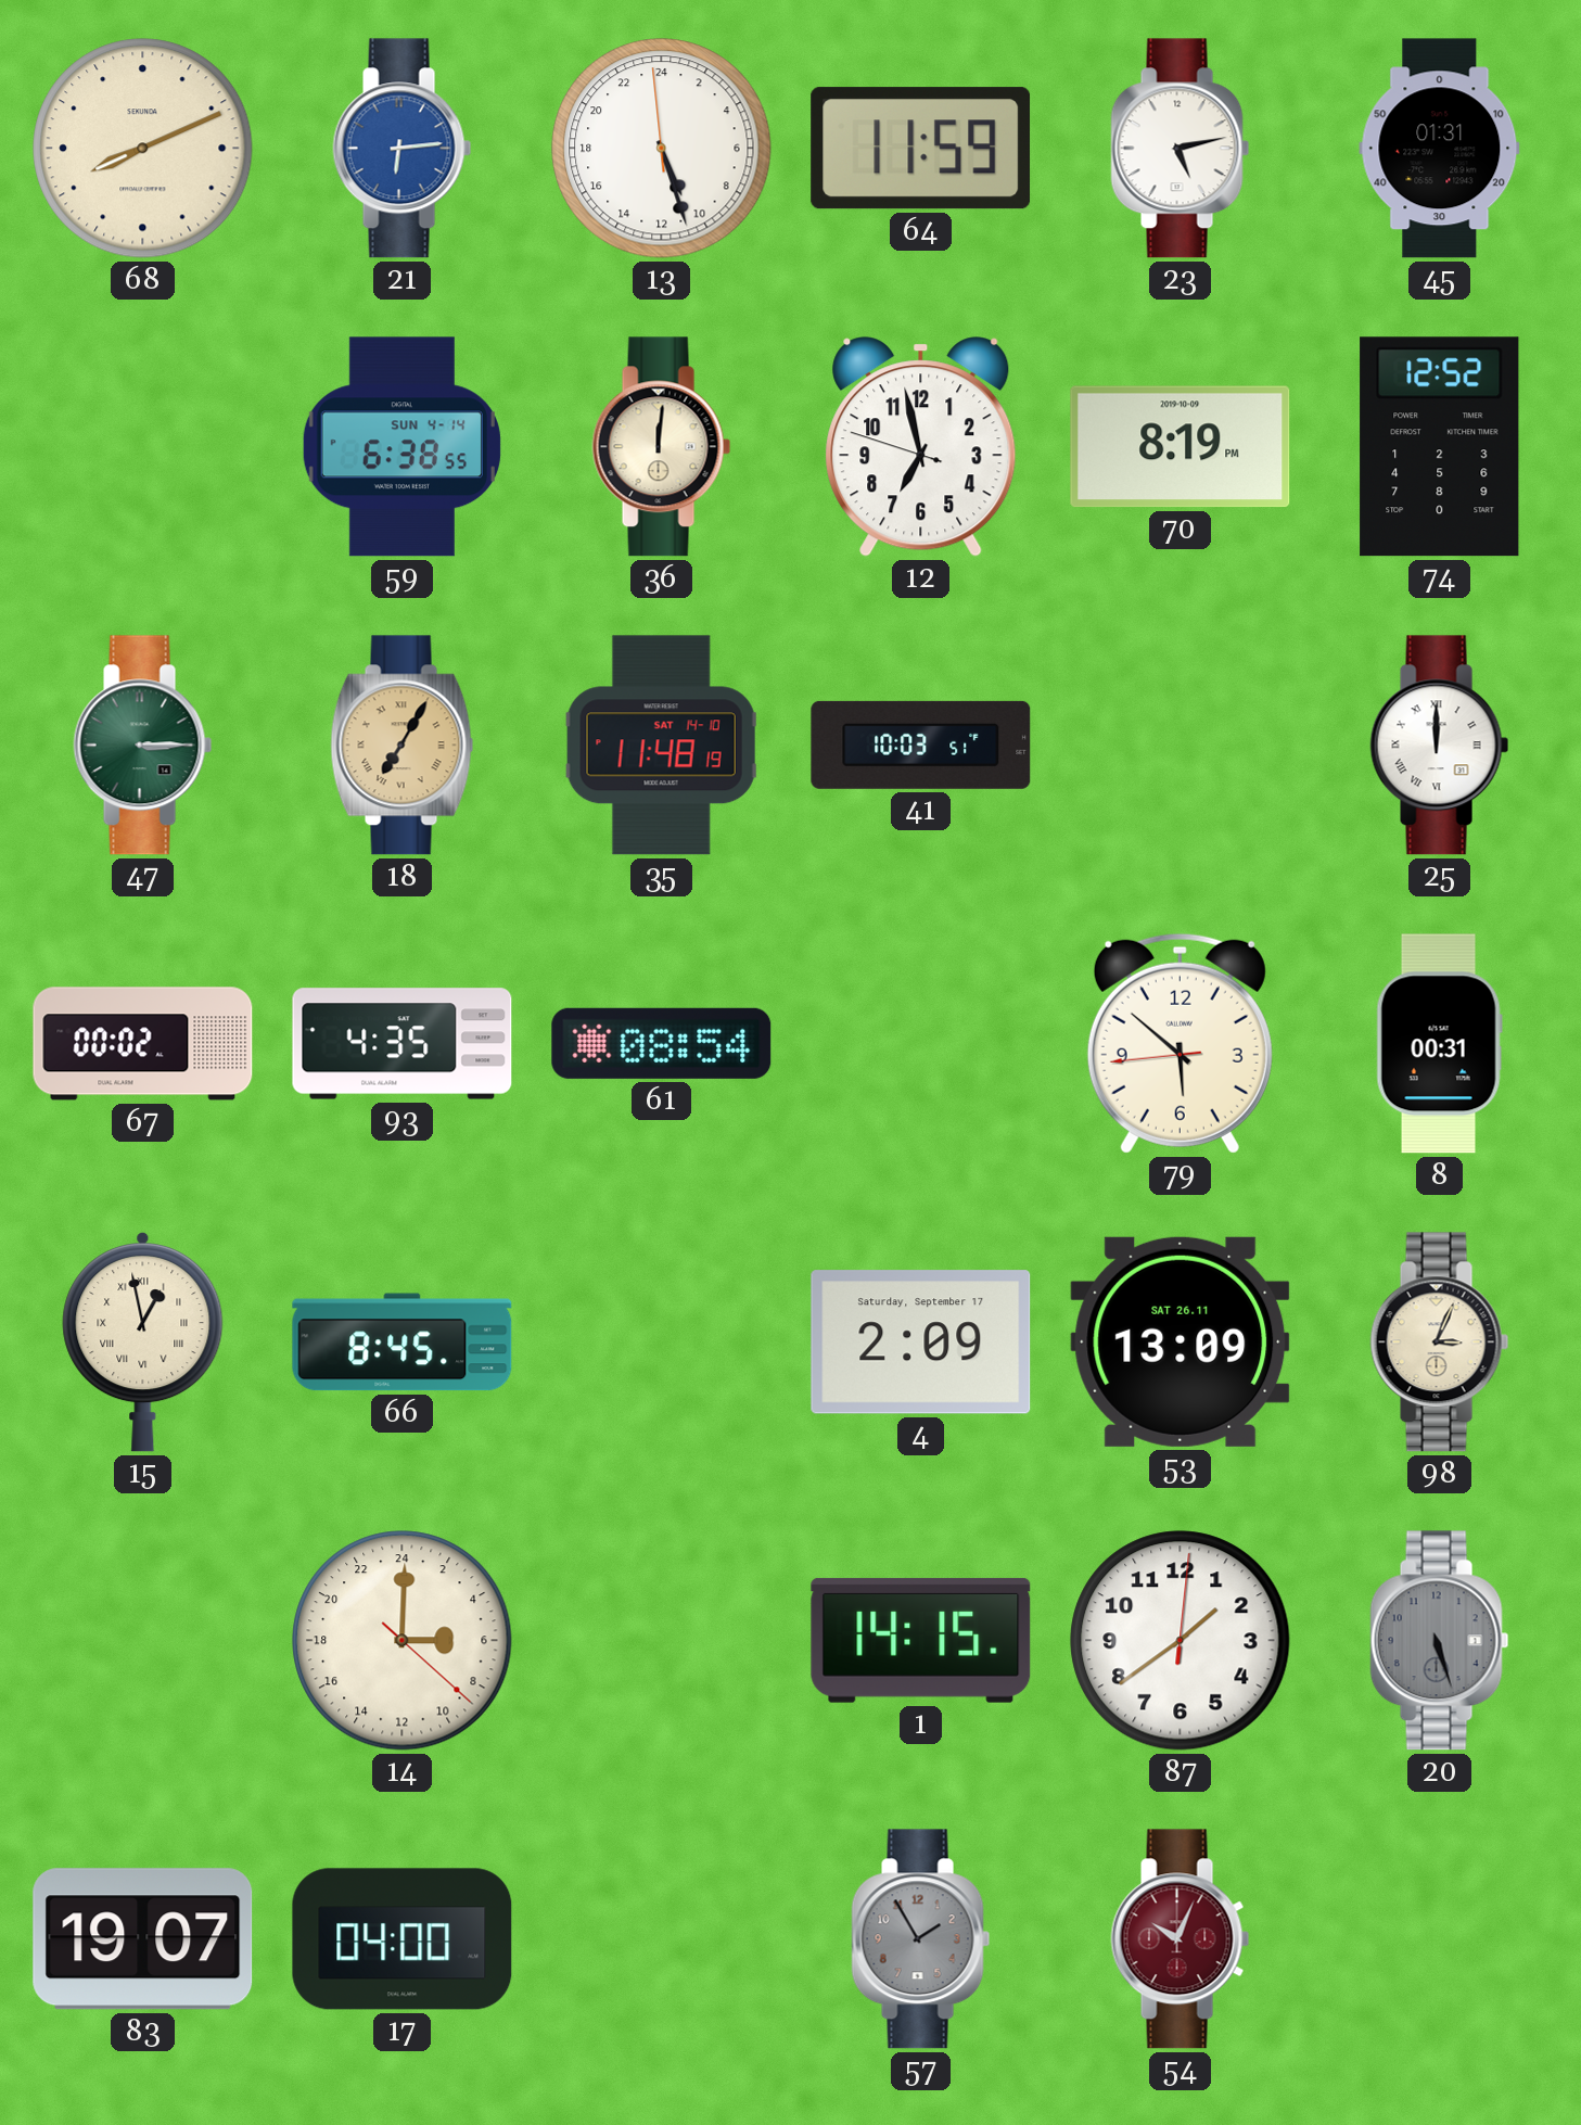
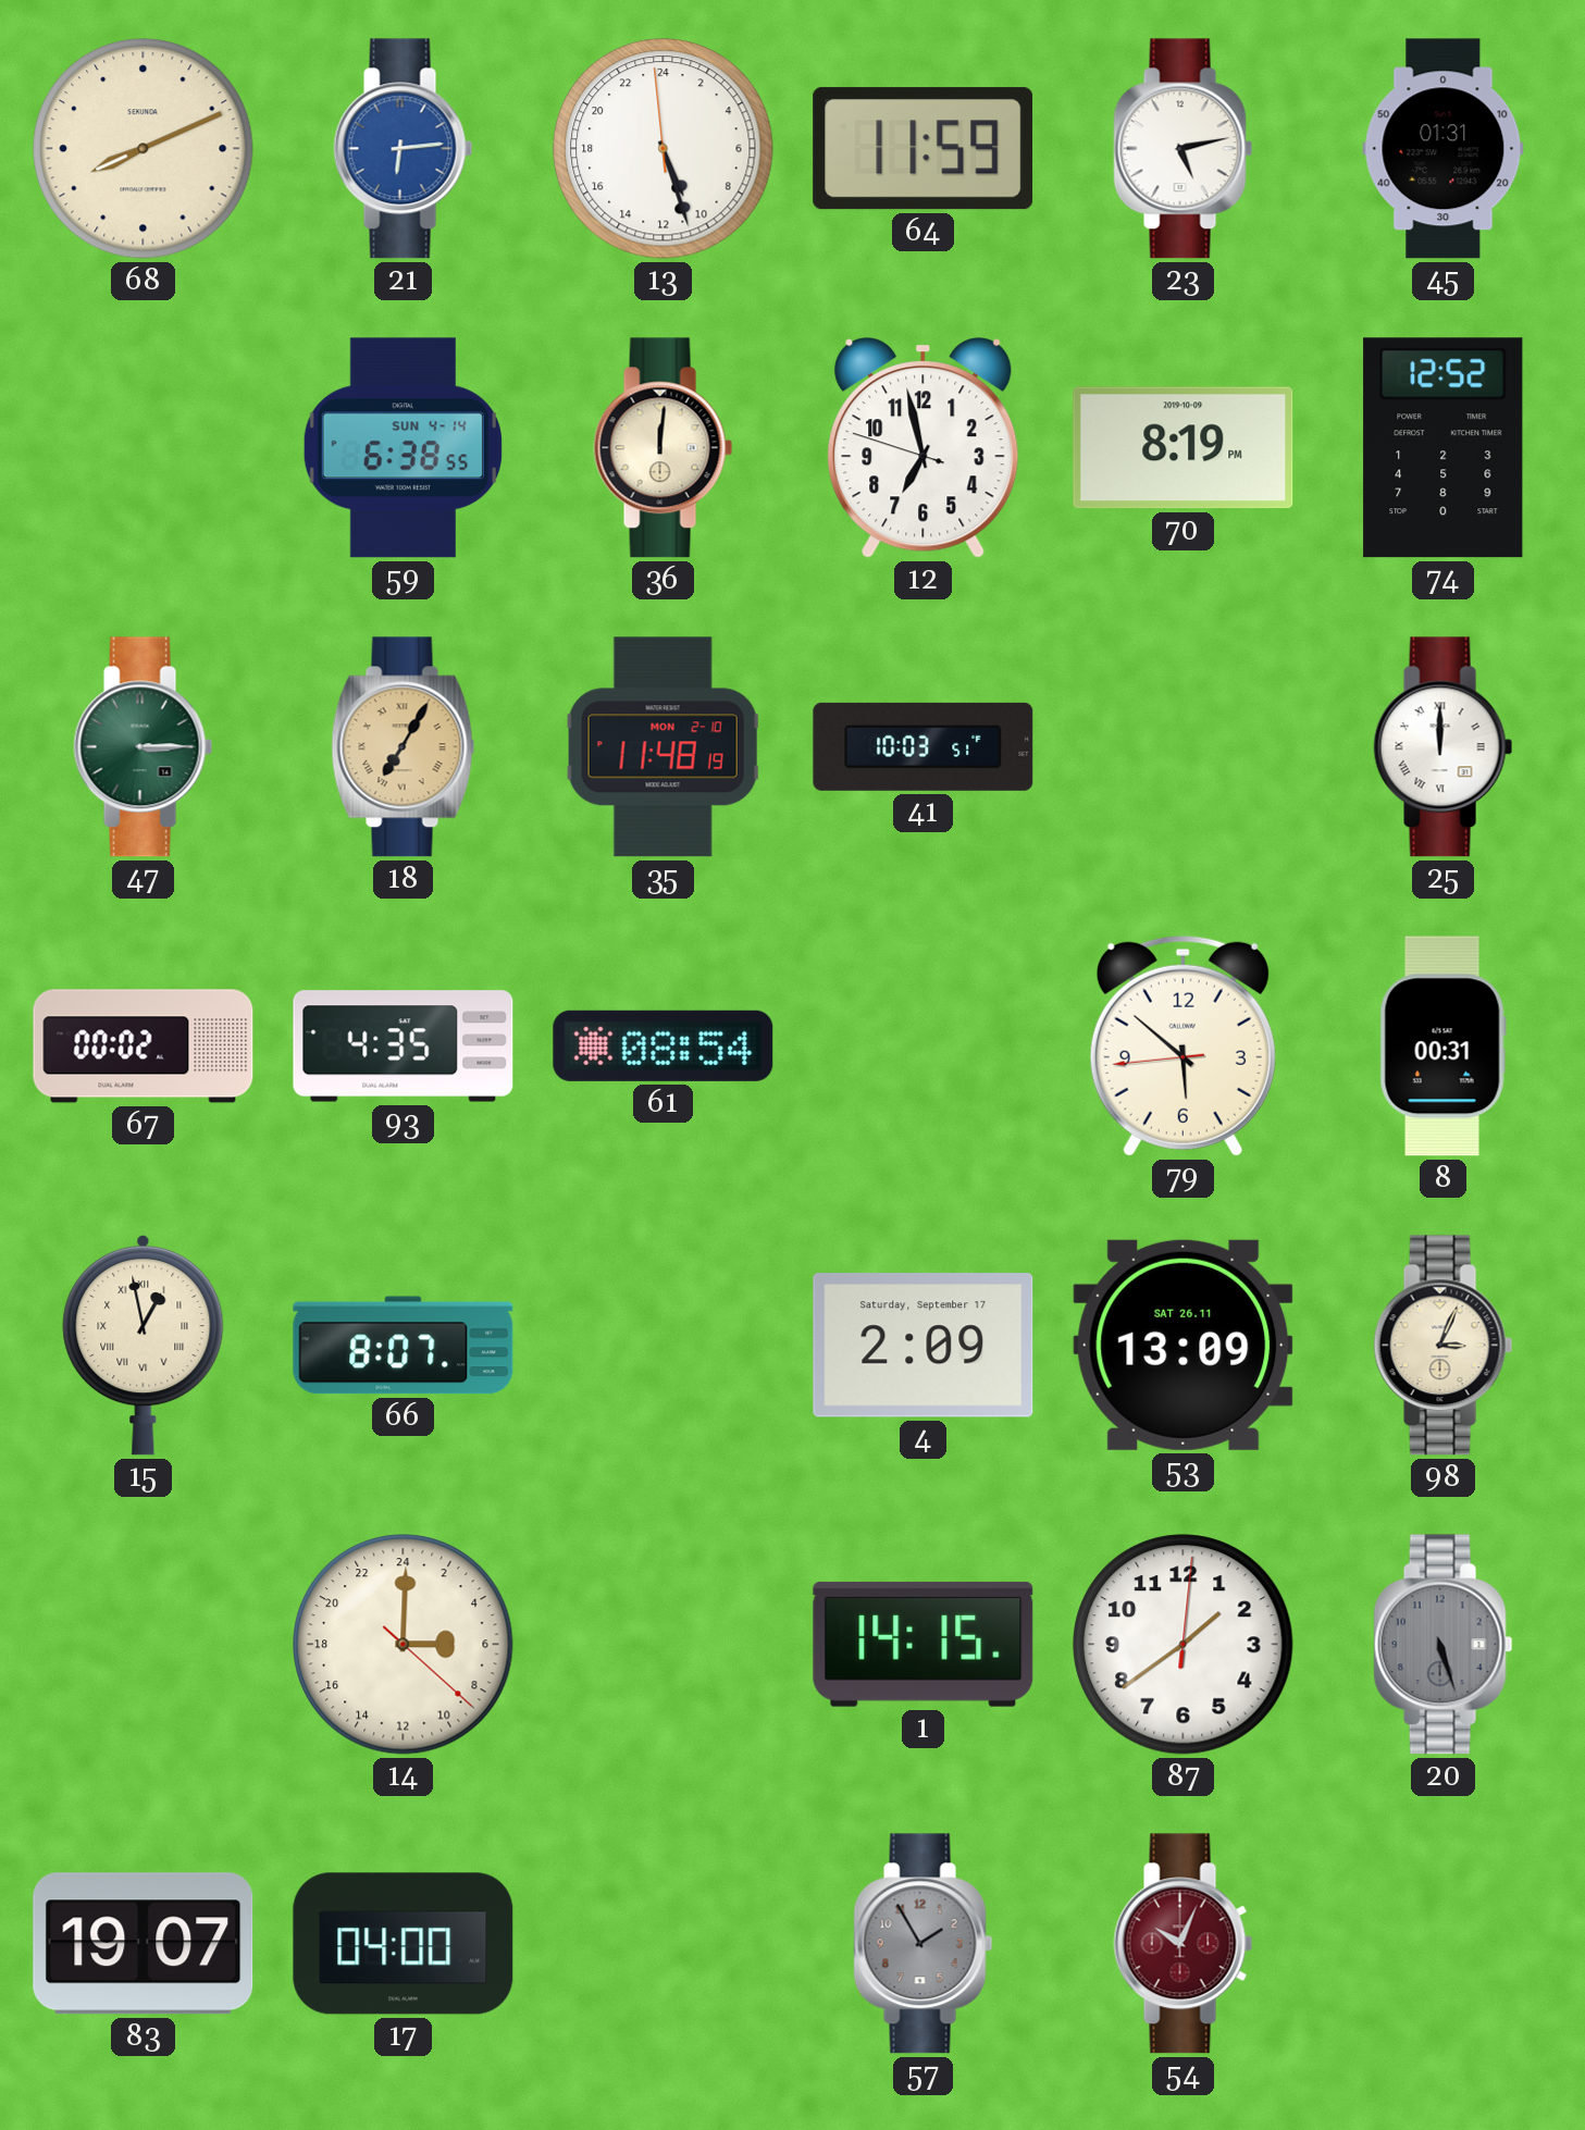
35 date: SAT 14-10 -> MON 2-10 (664, 747)
66: 8:45 -> 8:07 (404, 1346)
